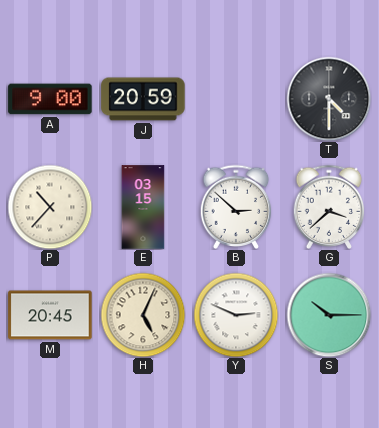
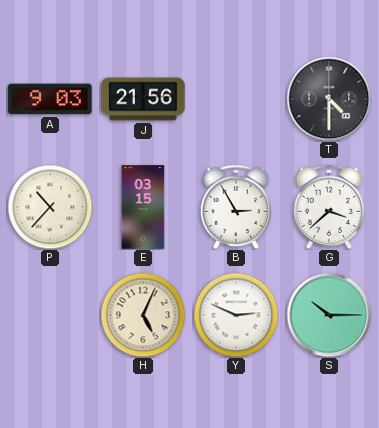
A: 9:00 -> 9:03 (50, 99)
J: 20:59 -> 21:56 (143, 99)
B: 2:52 -> 2:55 (236, 206)
M: 20:45 -> none (50, 315)
